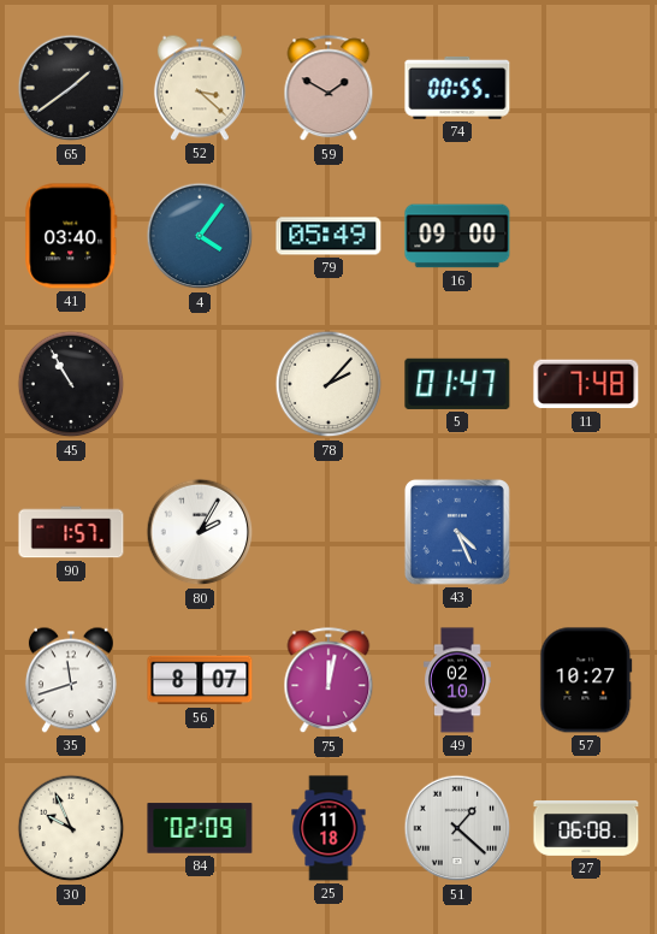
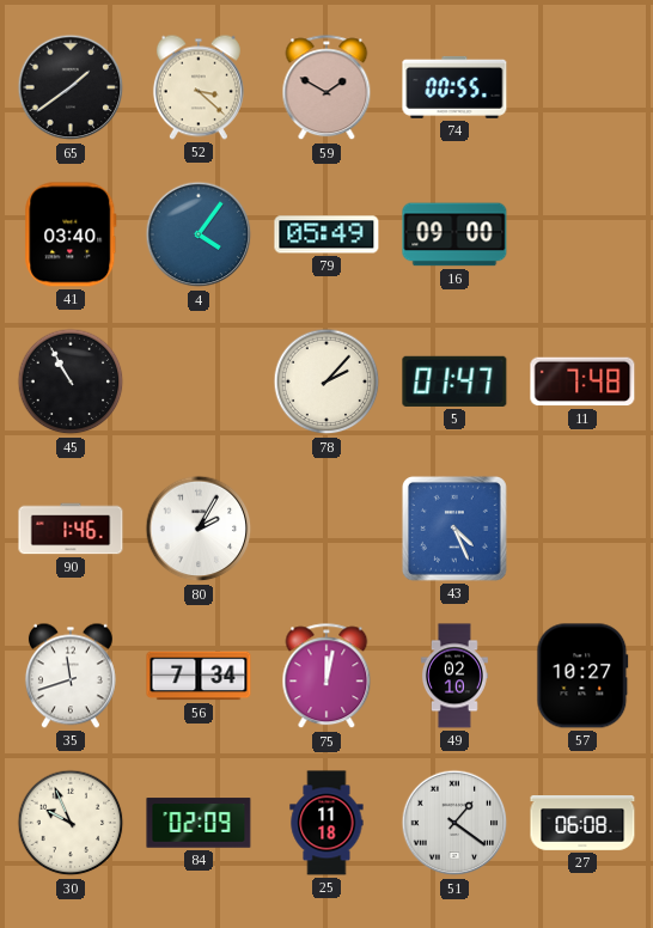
90: 1:57 -> 1:46 (71, 529)
56: 8:07 -> 7:34 (199, 676)
51: 1:22 -> 1:21 (454, 823)
